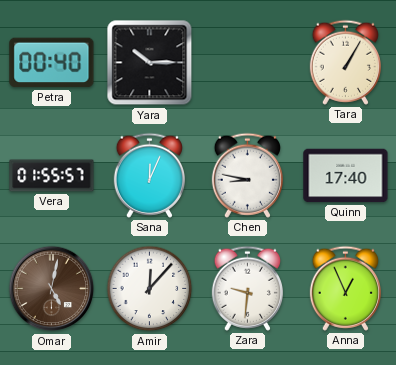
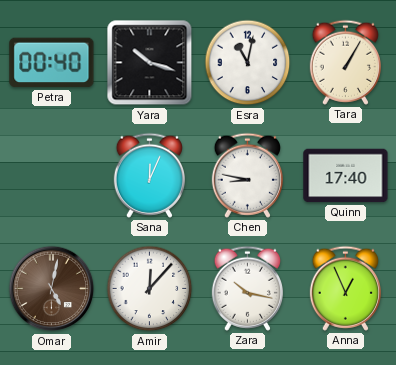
Yara: 10:15 -> 10:18 (150, 63)
Esra: none -> 11:02 (248, 63)
Vera: 01:55 -> none (52, 176)
Zara: 9:31 -> 10:17 (247, 288)
